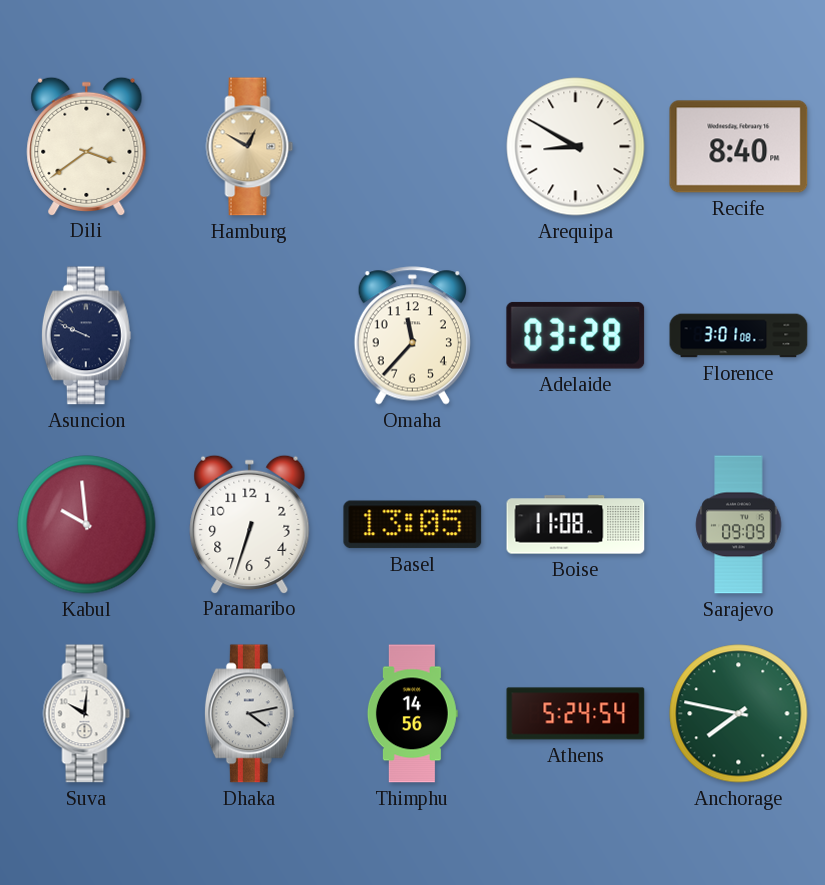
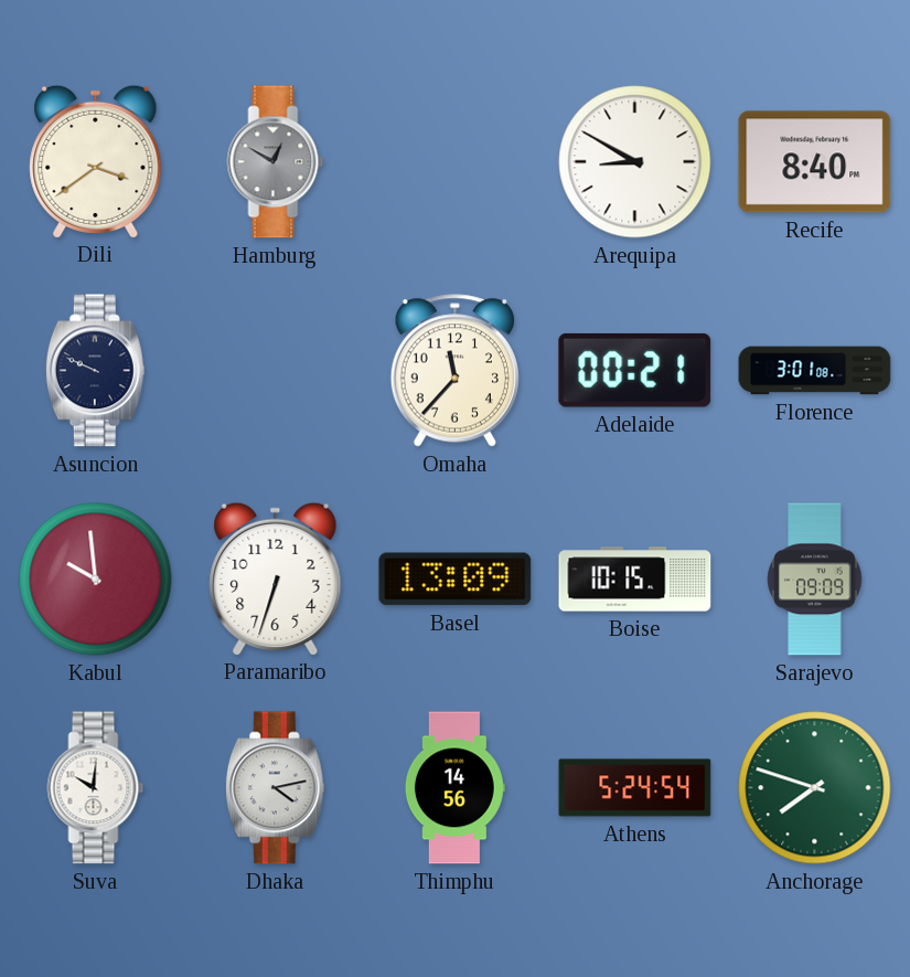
Hamburg dial: champagne -> grey (276, 162)
Adelaide: 03:28 -> 00:21 (635, 370)
Basel: 13:05 -> 13:09 (456, 580)
Boise: 11:08 -> 10:15 (635, 580)
Anchorage: 7:47 -> 7:48 (815, 788)
